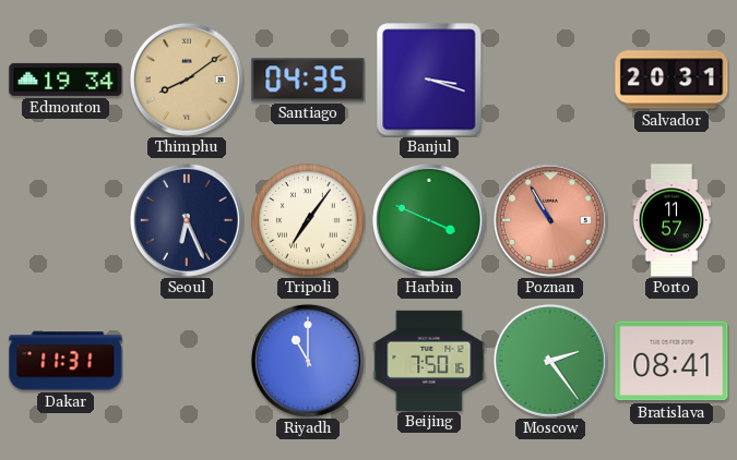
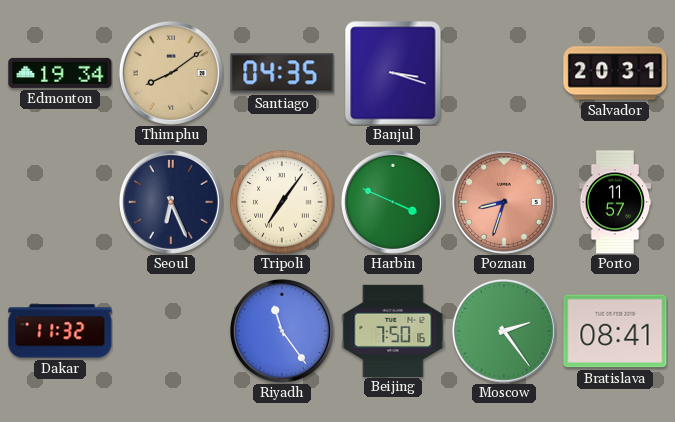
Poznan: 10:55 -> 8:33 (504, 202)
Dakar: 11:31 -> 11:32 (60, 331)
Riyadh: 11:00 -> 11:24 (282, 331)
